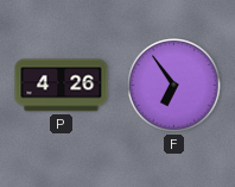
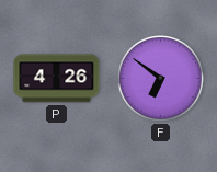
F: 6:54 -> 6:51 (161, 79)
